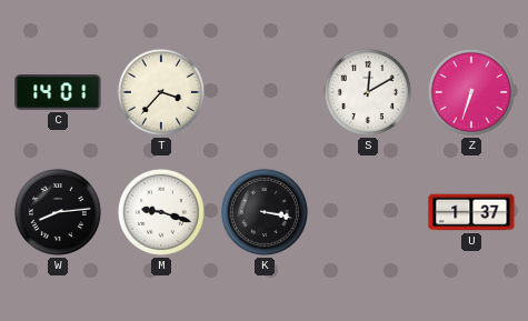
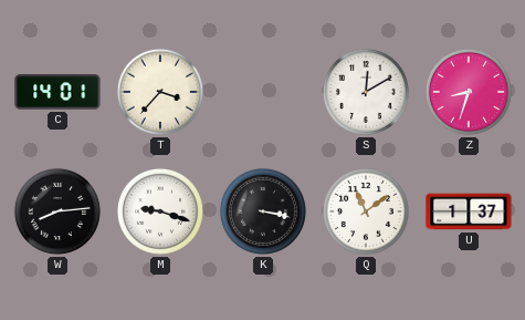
Z: 6:33 -> 8:33 (469, 92)
Q: none -> 11:09 (366, 211)
